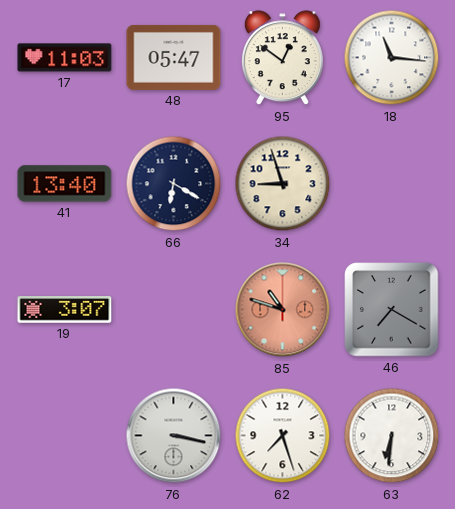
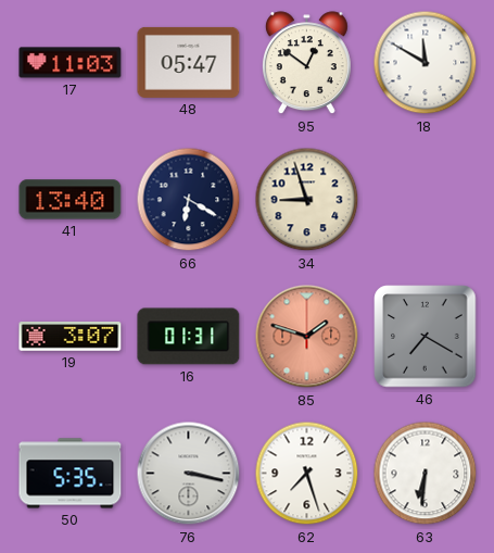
18: 11:16 -> 11:50 (426, 63)
16: none -> 01:31 (189, 337)
85: 10:48 -> 1:48 (307, 337)
50: none -> 5:35 (71, 474)
